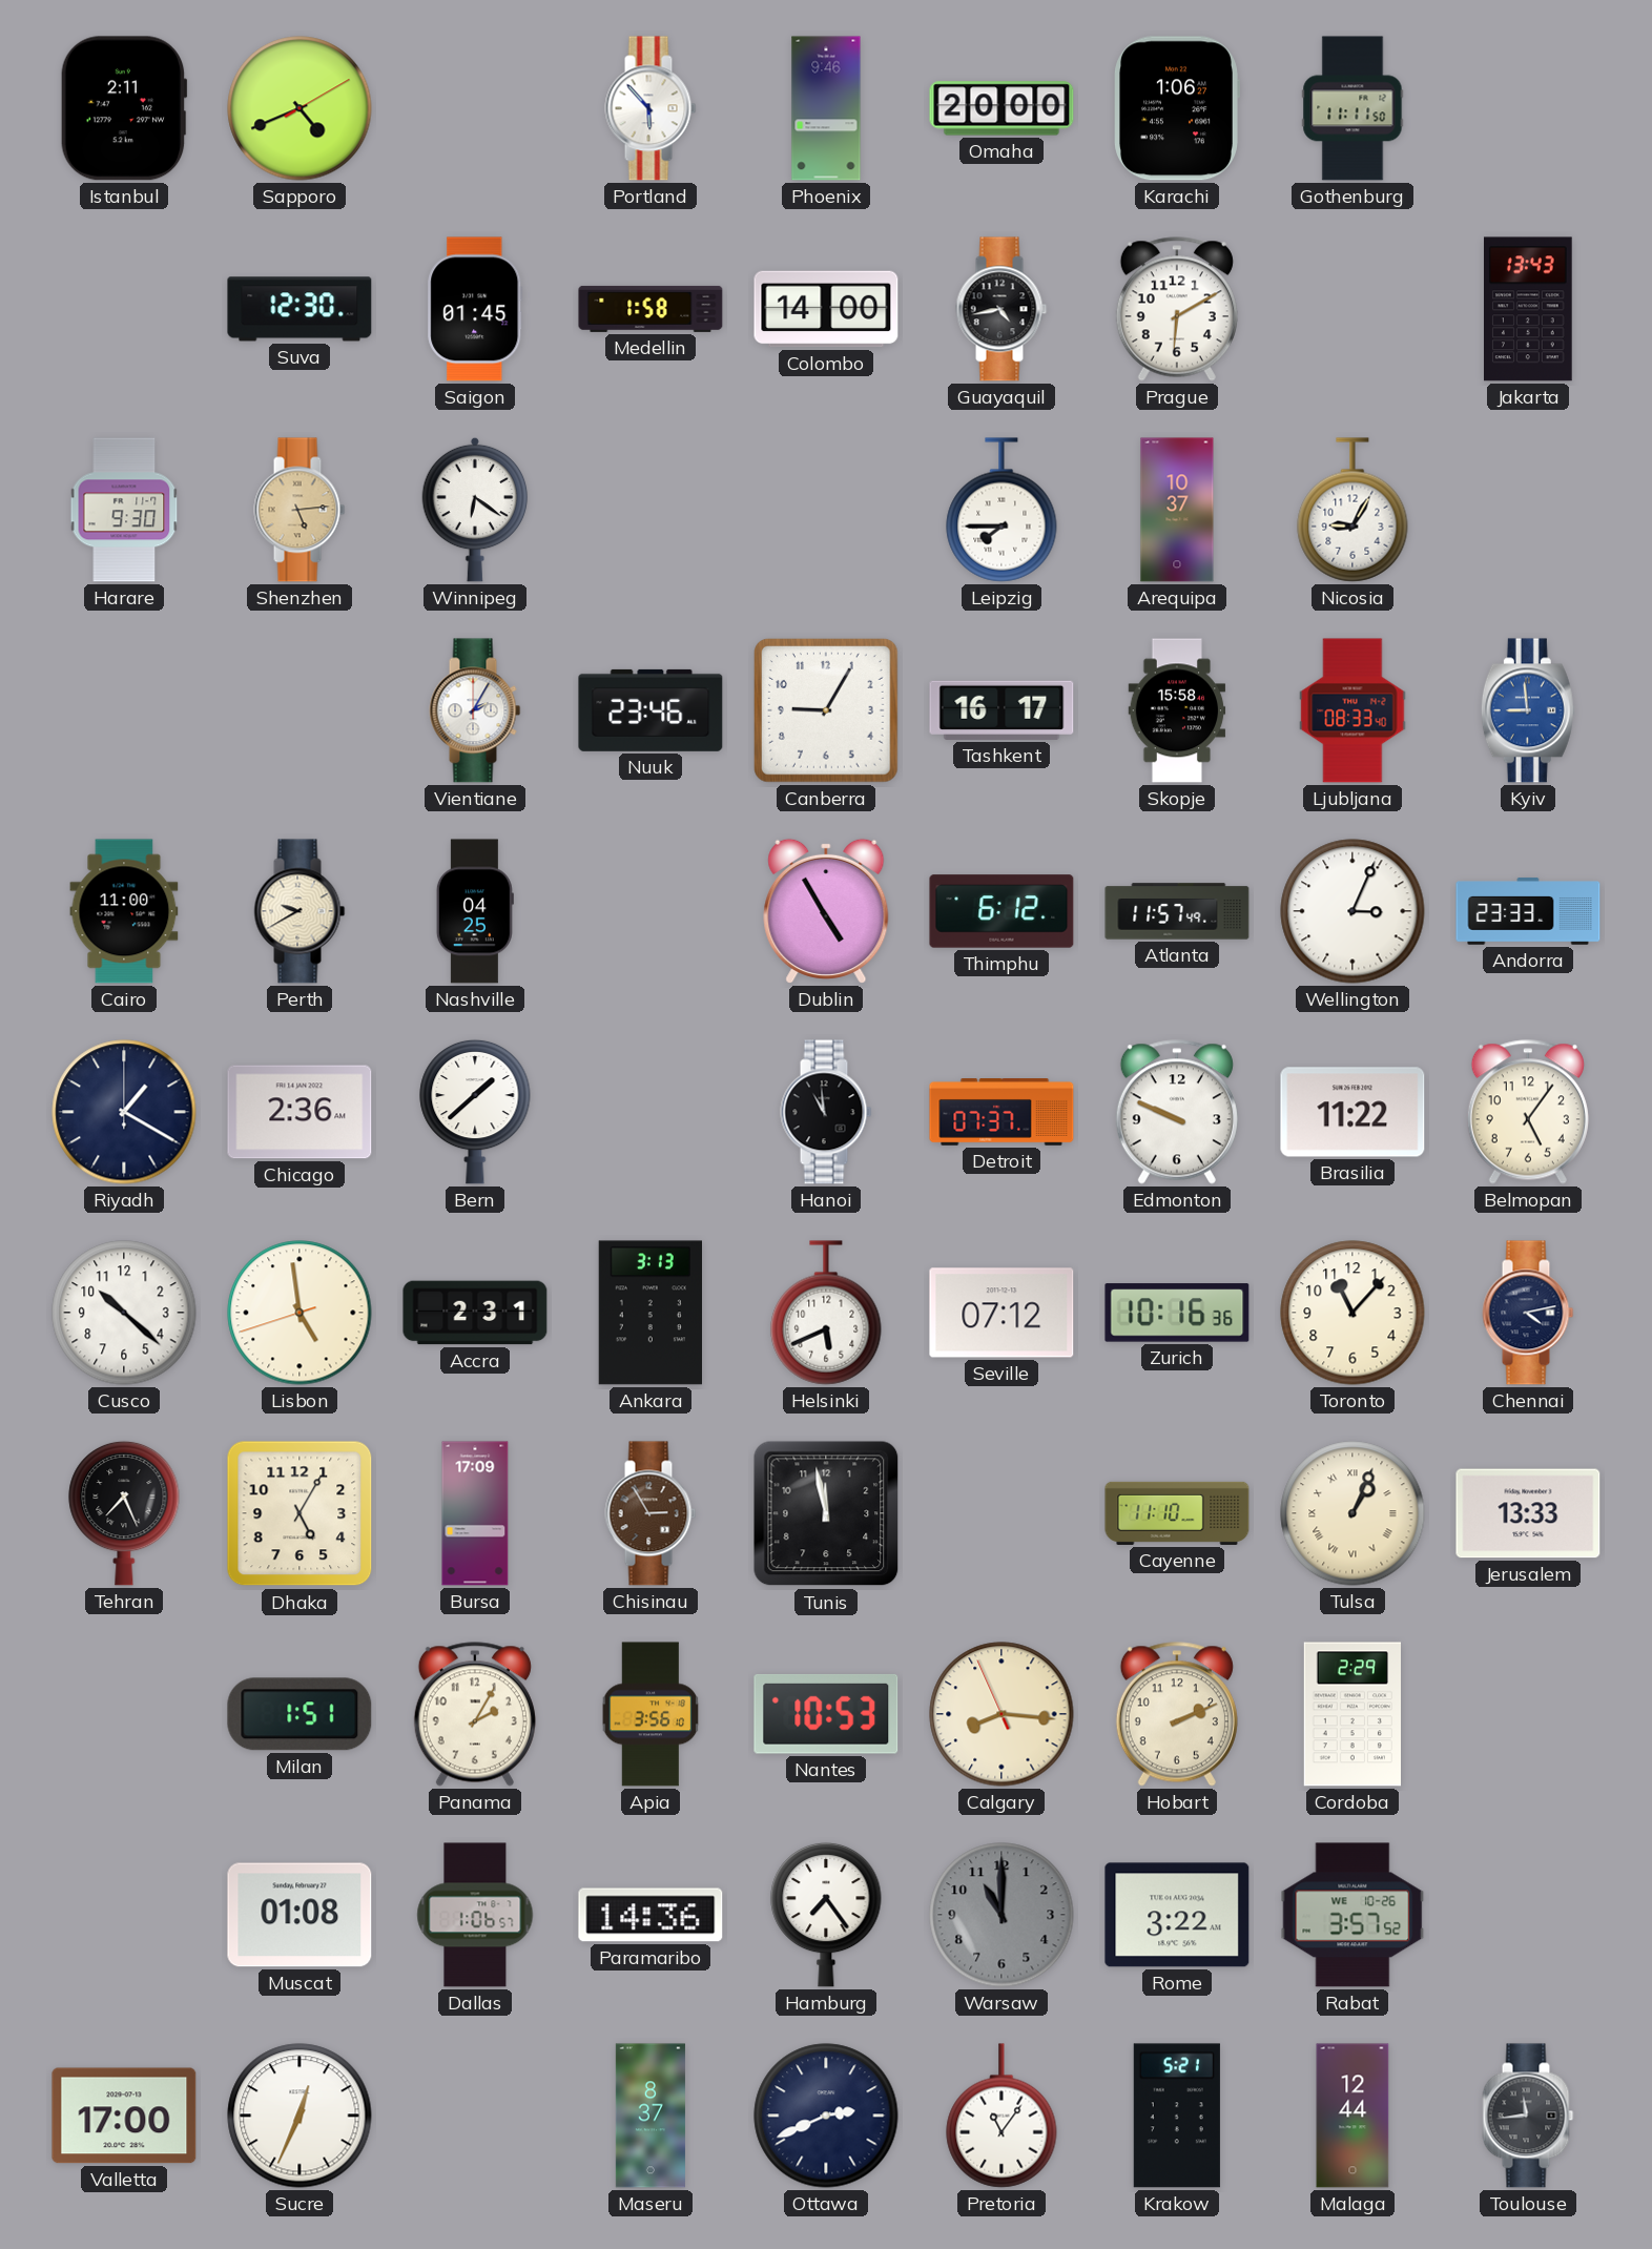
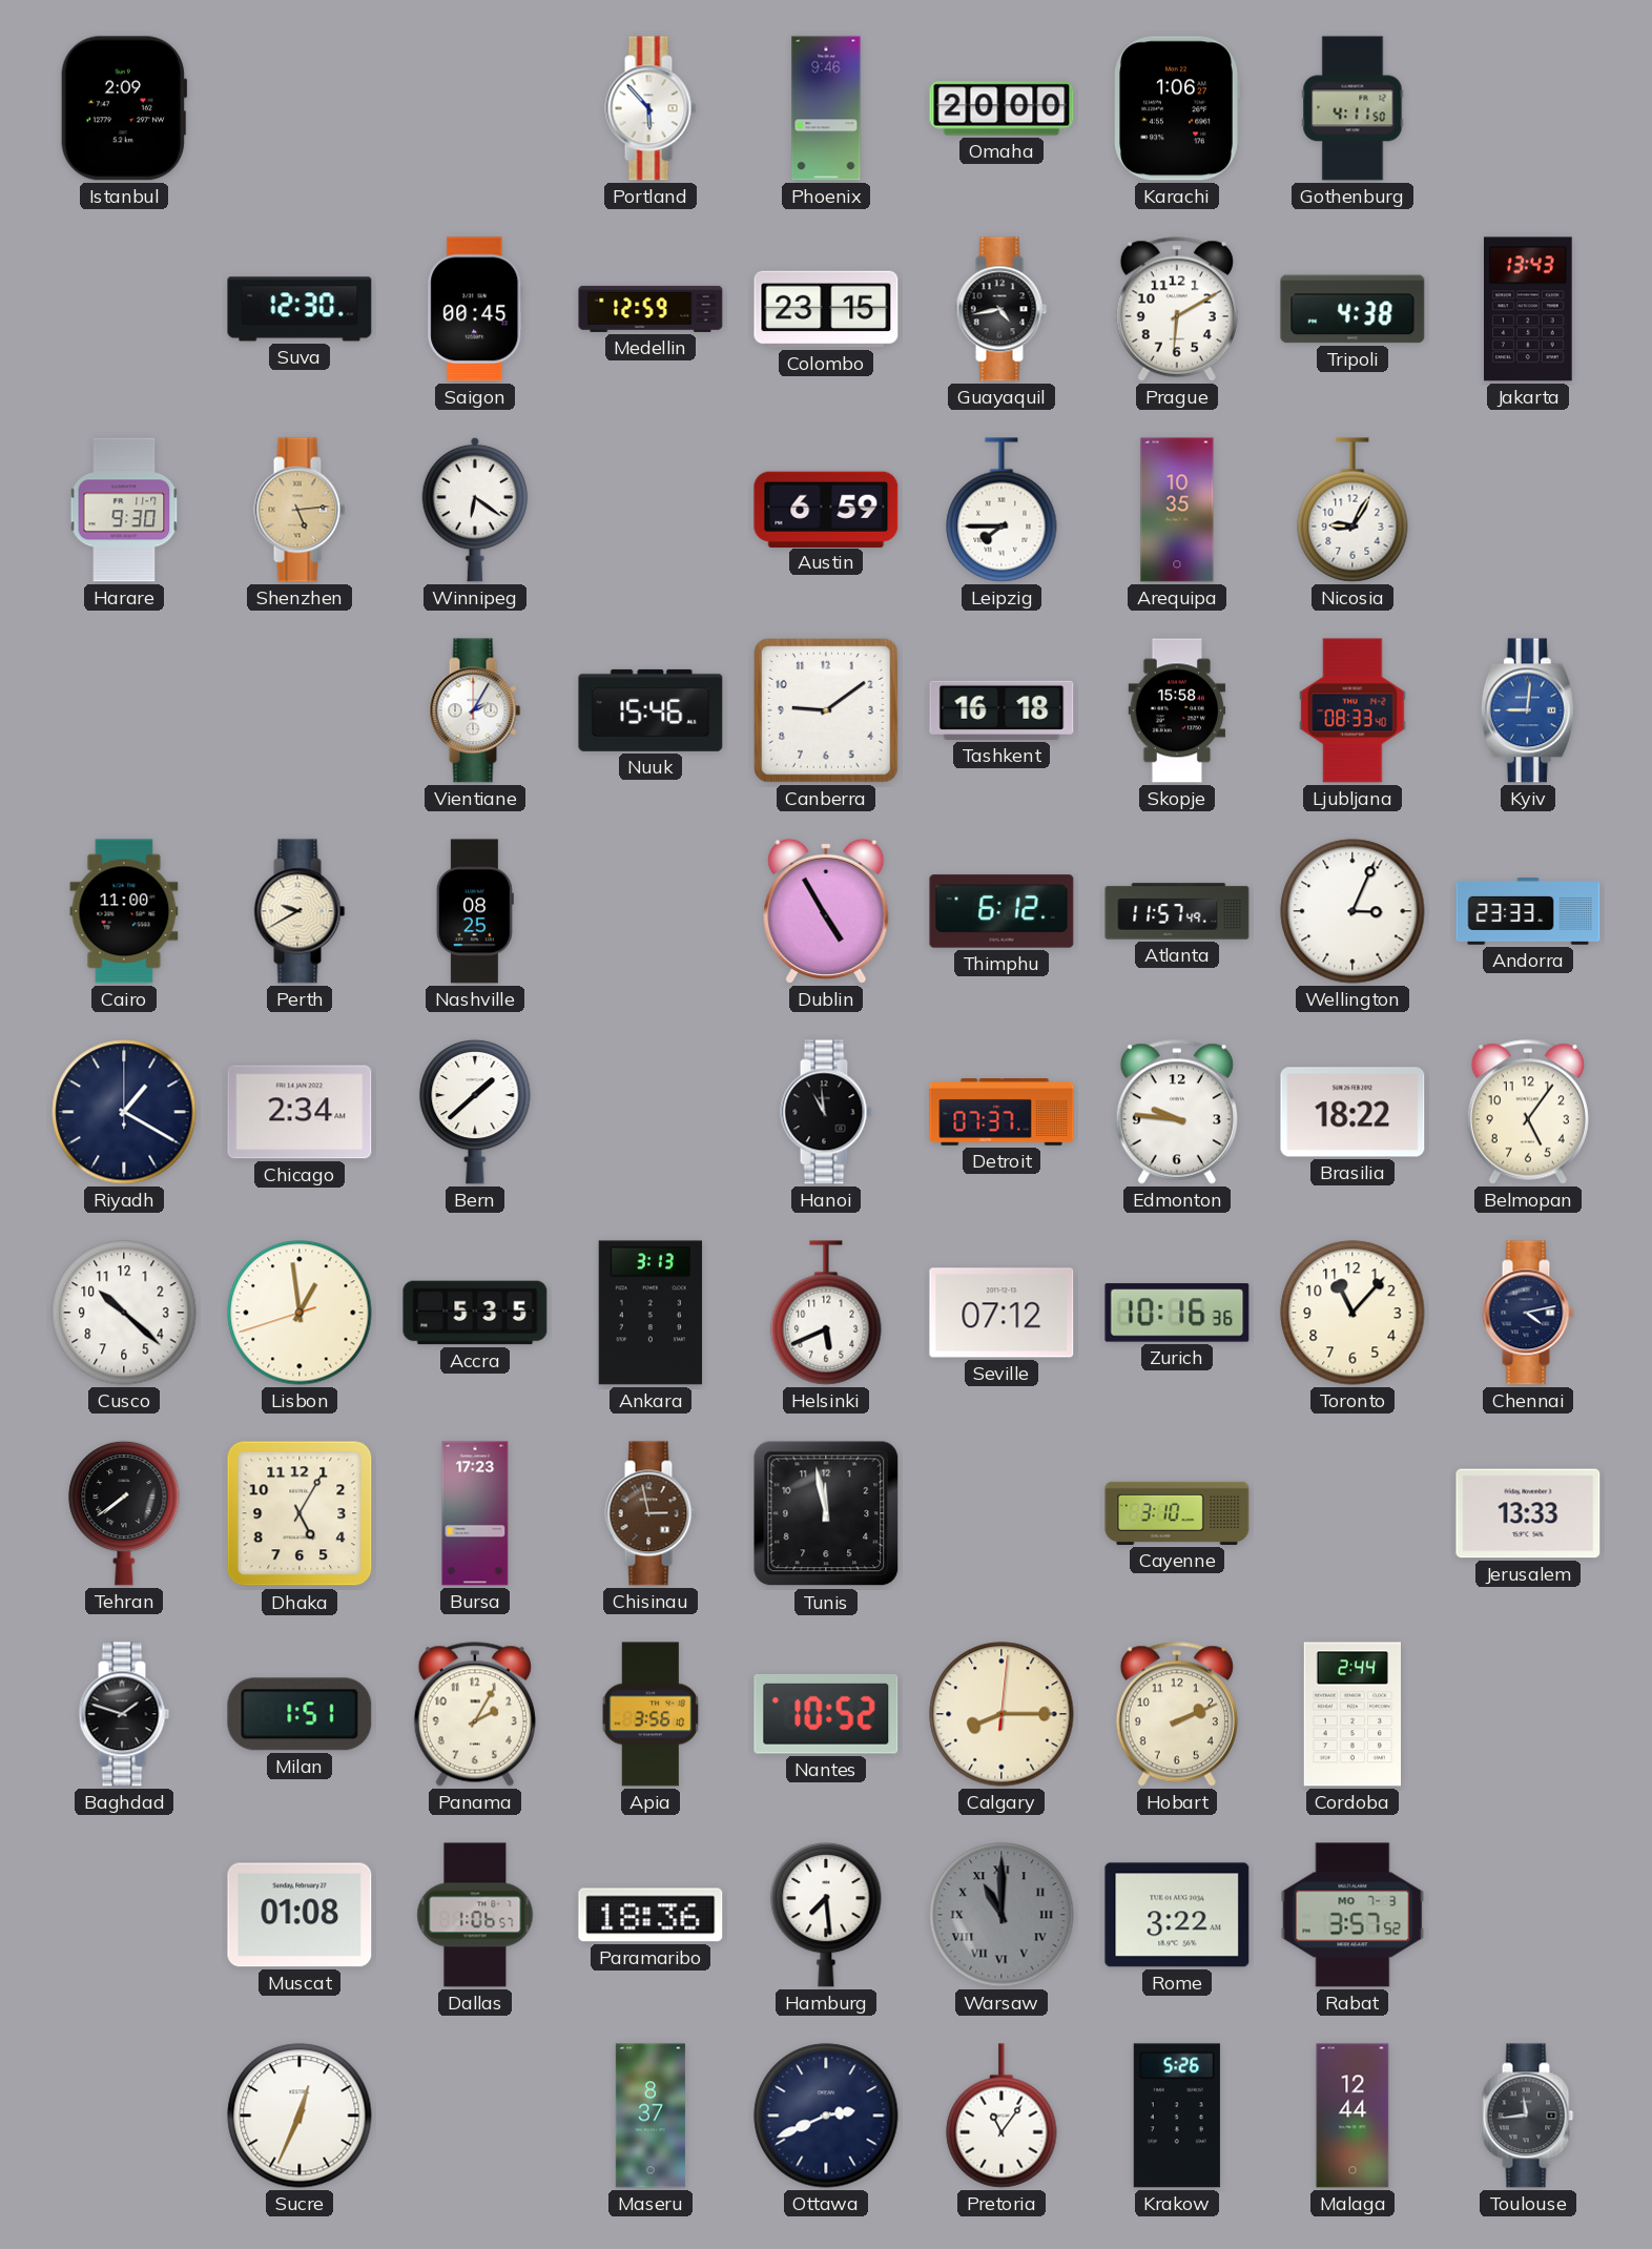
Istanbul: 2:11 -> 2:09 (124, 108)
Sapporo: 4:41 -> none (300, 108)
Gothenburg: 11:11 -> 4:11 (1352, 108)
Saigon: 01:45 -> 00:45 (475, 309)
Medellin: 1:58 -> 12:59 (651, 309)
Colombo: 14:00 -> 23:15 (826, 309)
Tripoli: none -> 4:38 (1352, 309)
Austin: none -> 6:59 (826, 509)
Arequipa: 10:37 -> 10:35 (1177, 510)
Nuuk: 23:46 -> 15:46 (651, 710)
Canberra: 9:05 -> 9:09 (827, 711)
Tashkent: 16:17 -> 16:18 (1001, 710)
Kyiv: 8:59 -> 9:01 (1528, 710)
Nashville: 04:25 -> 08:25 (475, 911)
Chicago: 2:36 -> 2:34 (300, 1112)
Edmonton: 9:49 -> 9:46 (1177, 1112)
Brasilia: 11:22 -> 18:22 (1352, 1112)
Lisbon: 4:58 -> 12:58 (300, 1313)
Accra: 2:31 -> 5:35 (475, 1313)
Tehran: 7:26 -> 7:39 (124, 1513)
Bursa: 17:09 -> 17:23 (475, 1513)
Chisinau: 2:55 -> 2:58 (651, 1513)
Cayenne: 11:10 -> 3:10 (1177, 1513)
Tulsa: 1:04 -> none (1352, 1513)
Baghdad: none -> 1:48 (124, 1714)
Nantes: 10:53 -> 10:52 (826, 1714)
Calgary: 8:15:56 -> 8:15:01 (1001, 1714)
Cordoba: 2:29 -> 2:44 (1351, 1714)
Paramaribo: 14:36 -> 18:36 (651, 1915)
Hamburg: 7:24 -> 7:29 (826, 1915)
Warsaw numerals: Arabic -> Roman (1001, 1915)
Rabat date: WE 10-26 -> MO 7-3 (1352, 1915)
Valletta: 17:00 -> none (124, 2116)
Krakow: 5:21 -> 5:26 (1177, 2116)
